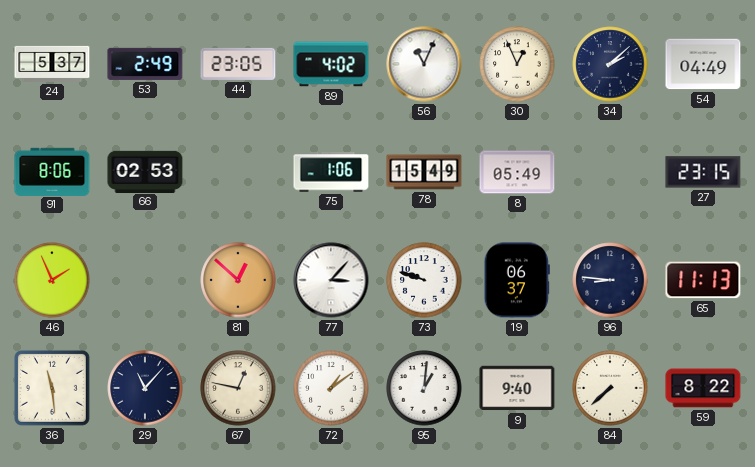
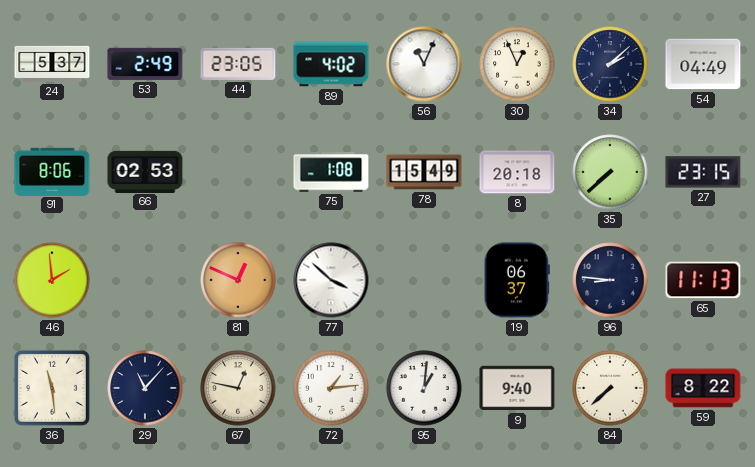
75: 1:06 -> 1:08 (331, 172)
8: 05:49 -> 20:18 (517, 172)
35: none -> 7:38 (610, 172)
46: 1:56 -> 1:59 (52, 280)
81: 12:52 -> 12:49 (238, 280)
77: 3:07 -> 3:52 (331, 280)
73: 9:48 -> none (424, 280)
72: 1:09 -> 1:14 (331, 388)
